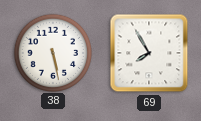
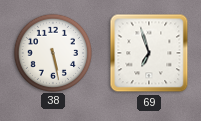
69: 7:55 -> 6:57 (149, 53)
